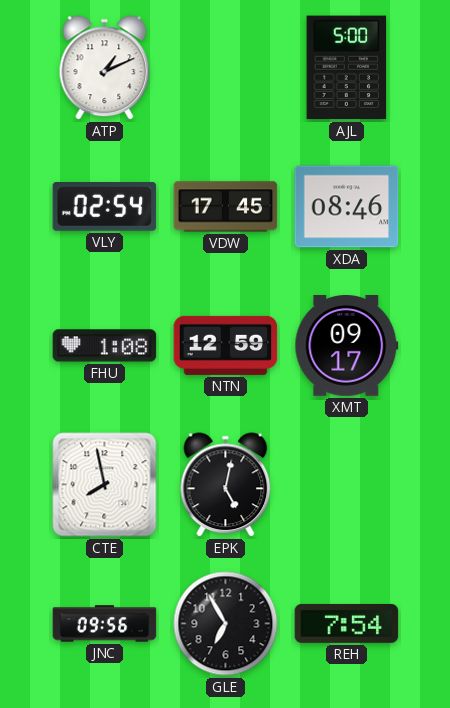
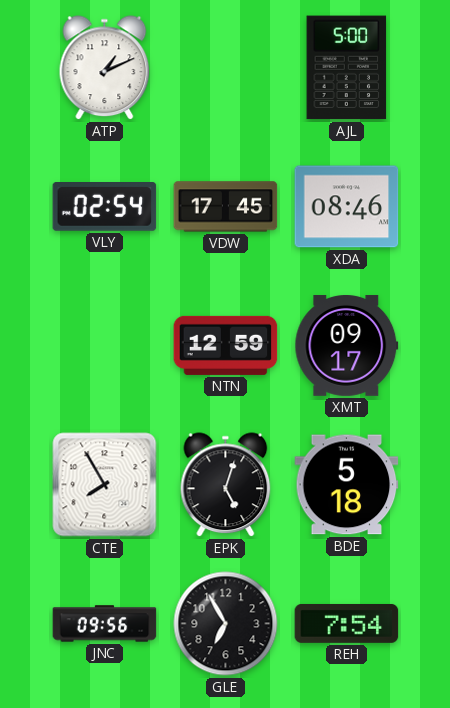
FHU: 1:08 -> none (105, 346)
CTE: 7:58 -> 7:55 (105, 485)
EPK: 5:02 -> 5:03 (226, 485)
BDE: none -> 5:18 (347, 485)
